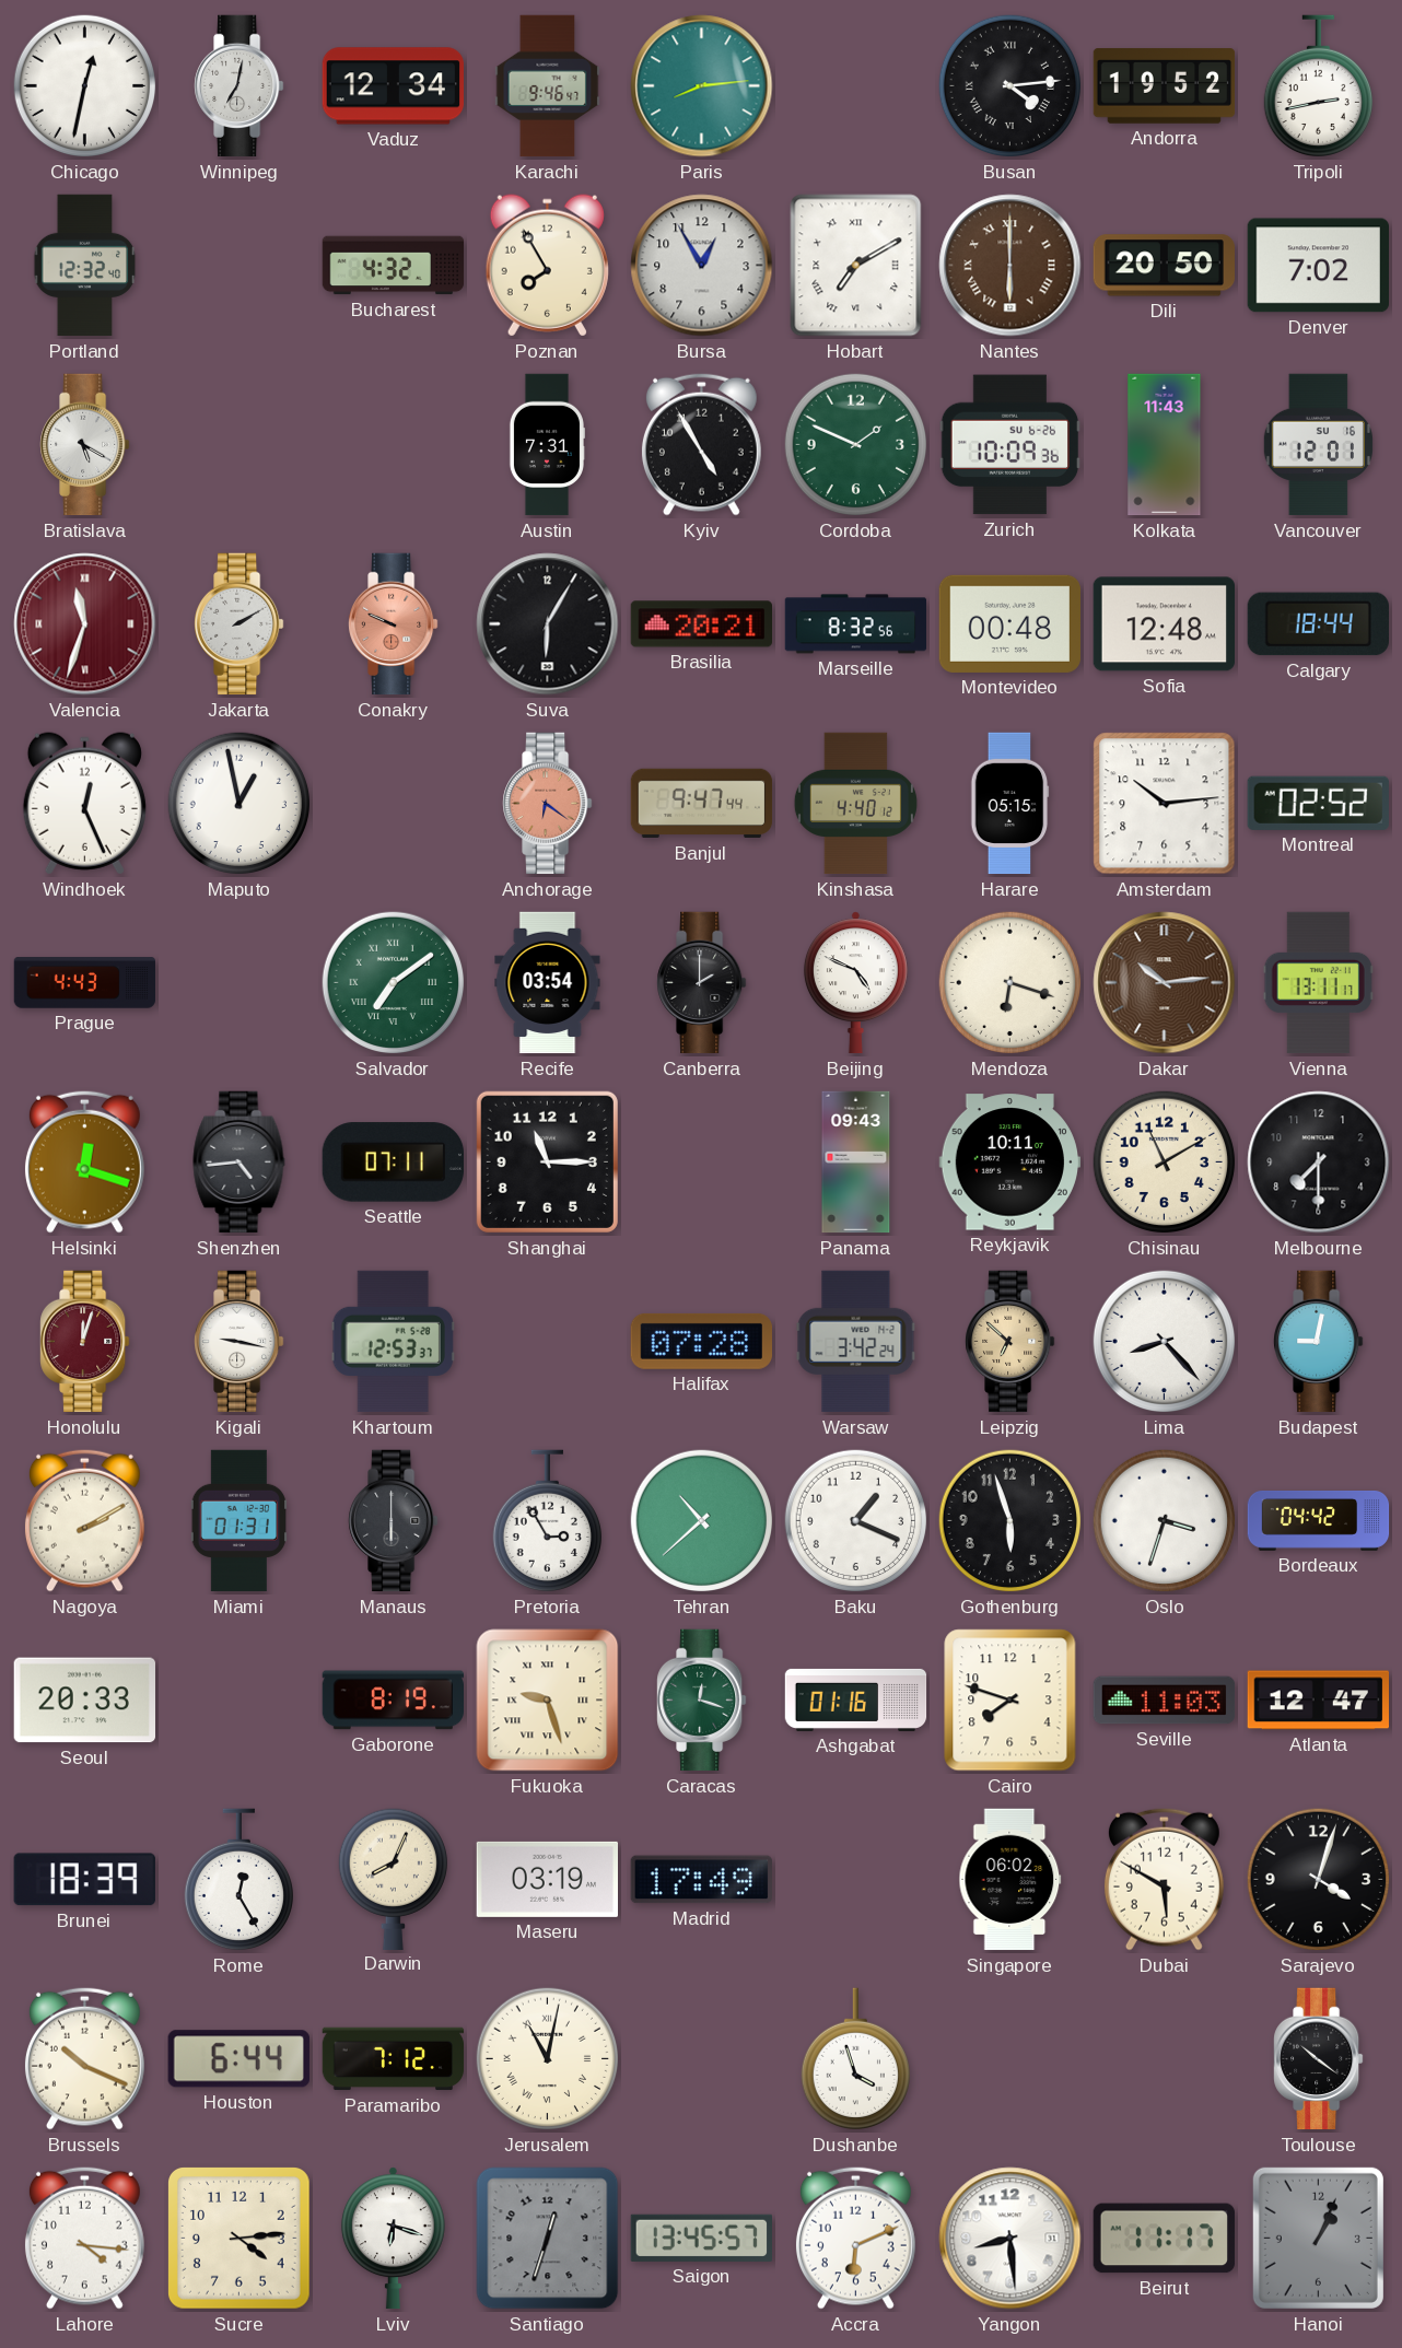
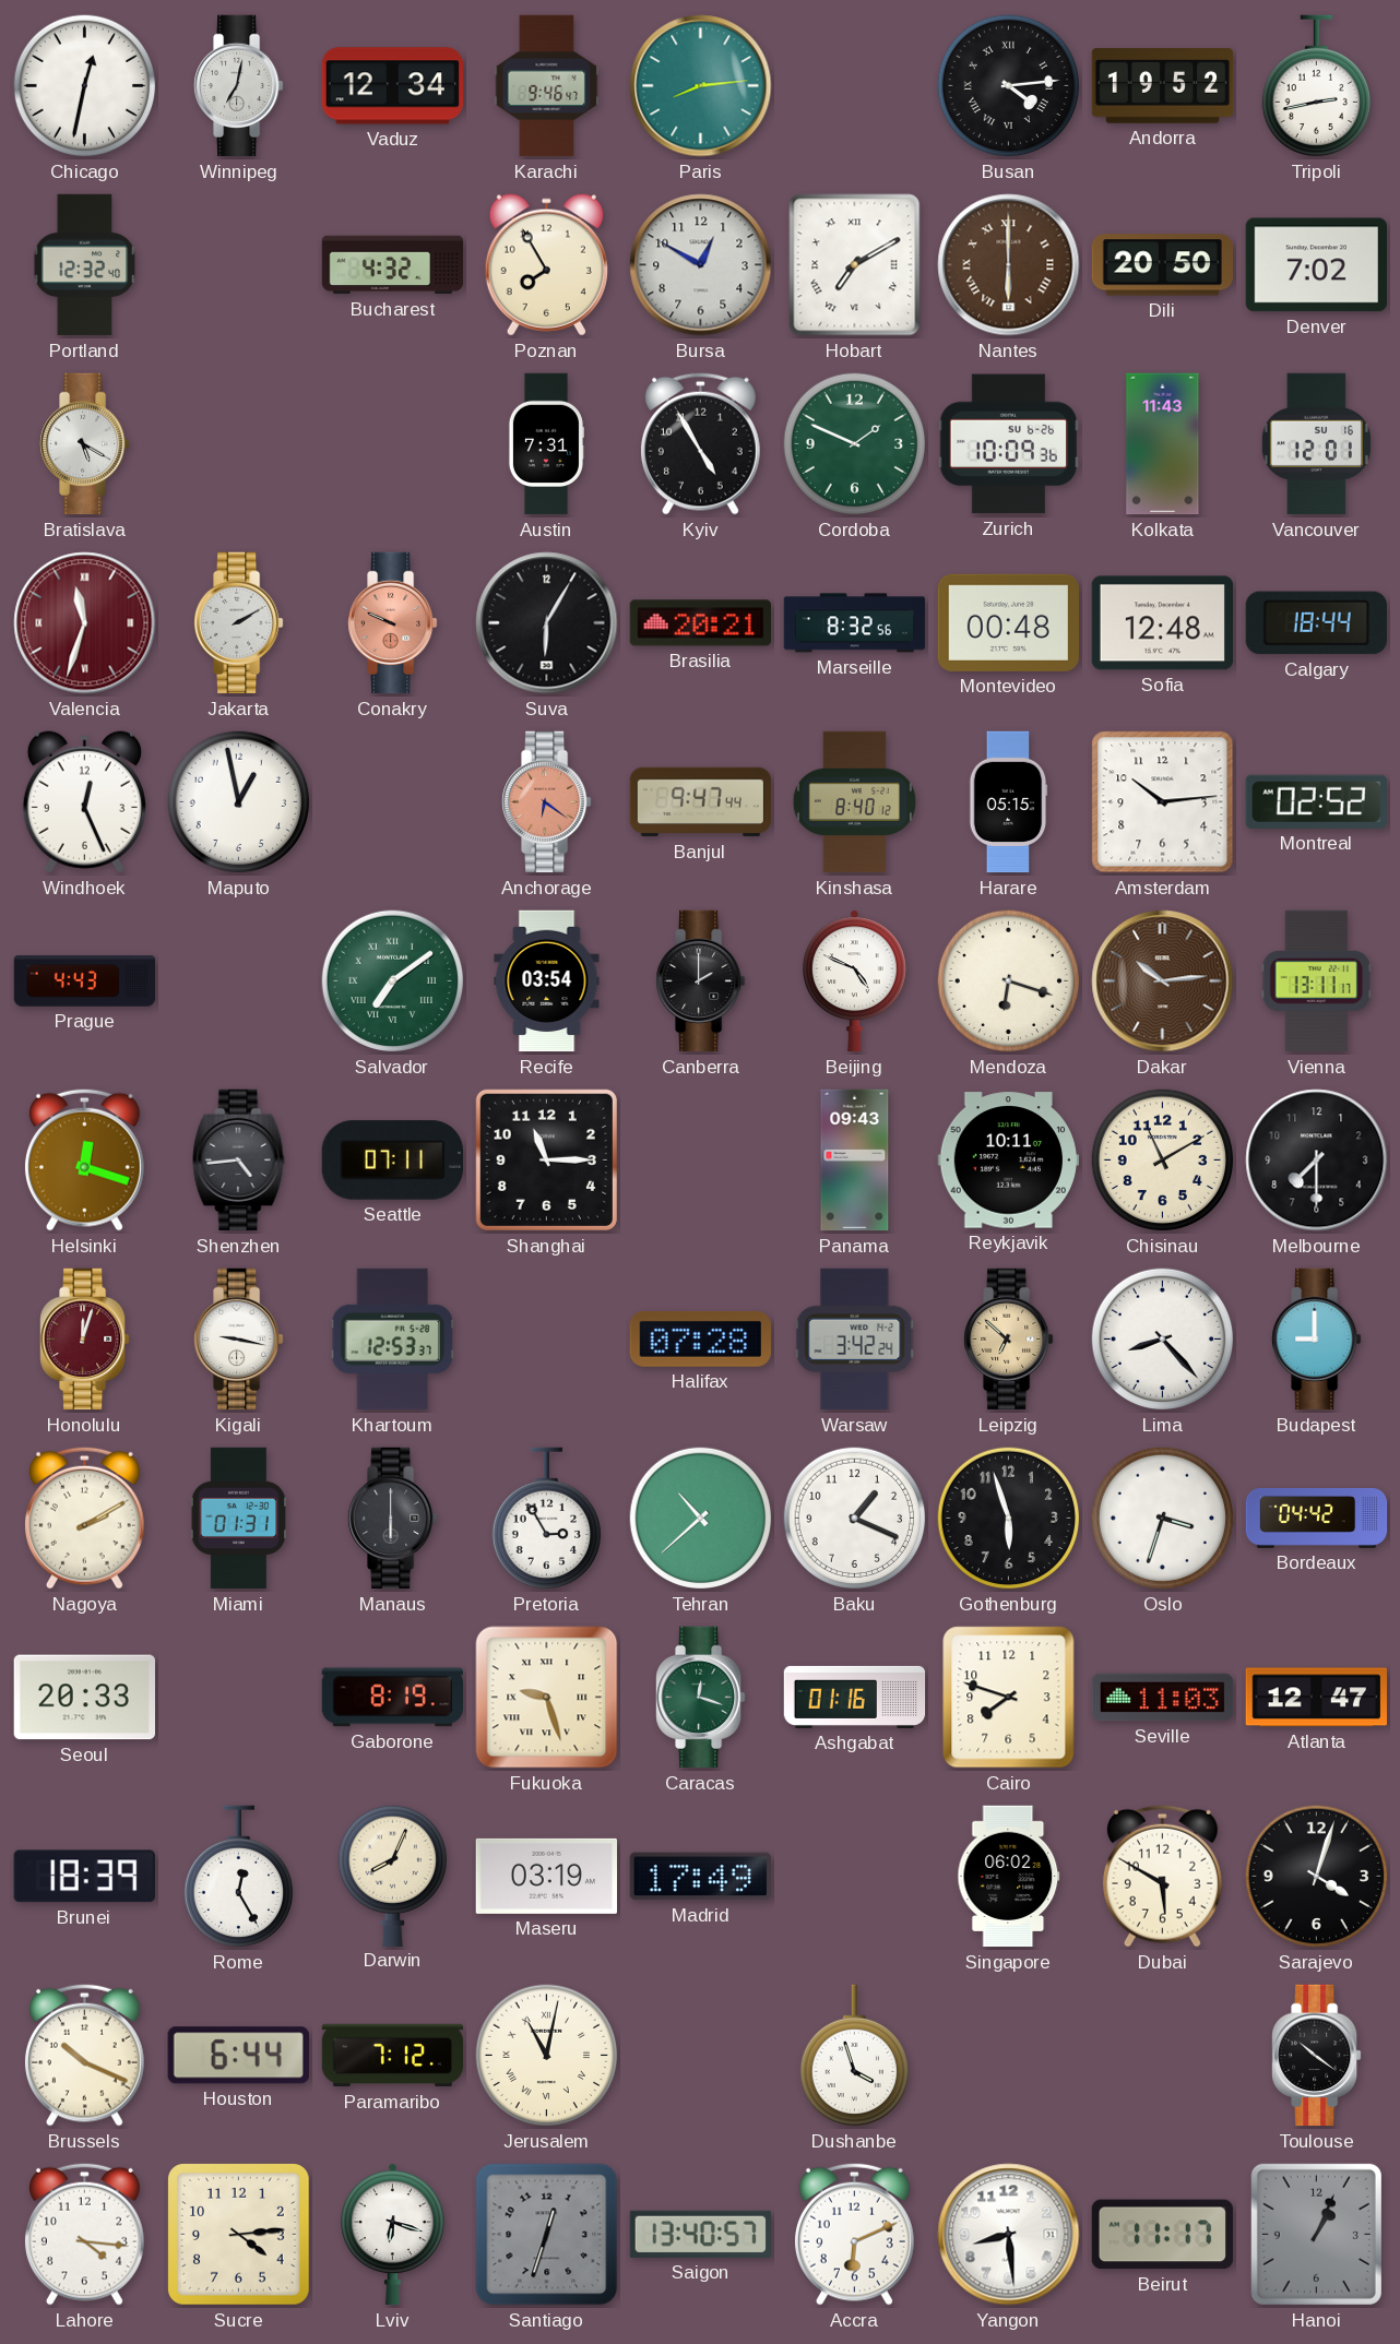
Bursa: 12:55 -> 12:50 (701, 265)
Kinshasa: 4:40 -> 8:40 (854, 802)
Budapest: 9:02 -> 9:00 (1317, 1340)
Saigon: 13:45 -> 13:40 (700, 2234)
